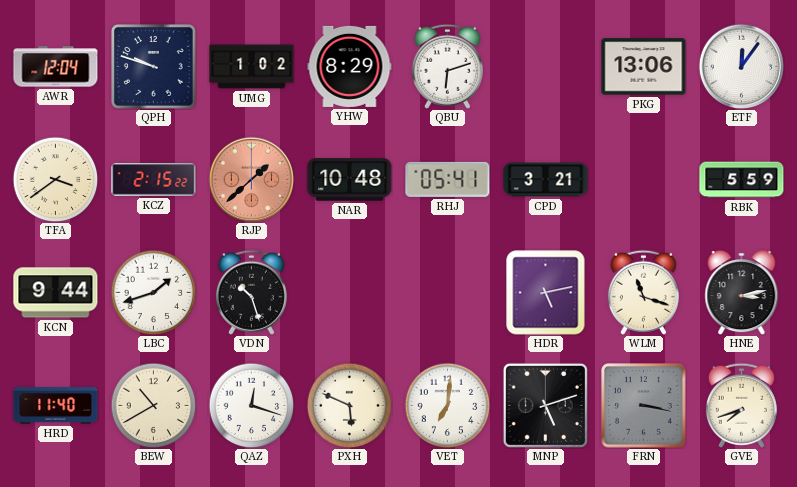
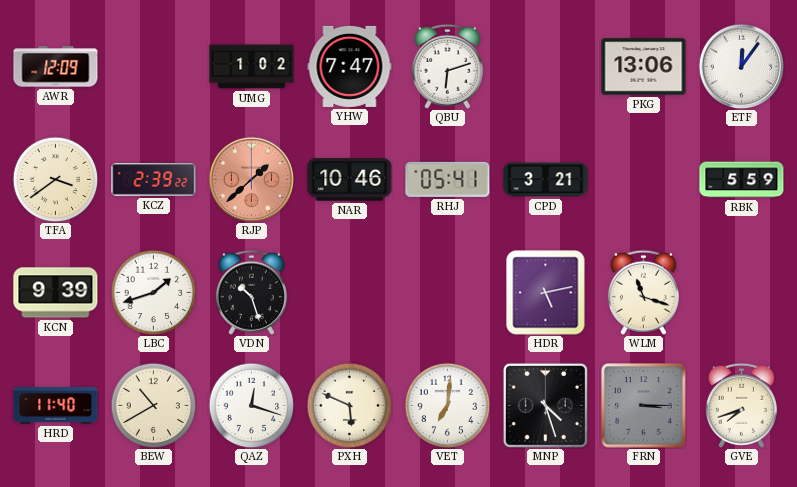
AWR: 12:04 -> 12:09 (56, 67)
QPH: 9:48 -> none (154, 67)
YHW: 8:29 -> 7:47 (350, 66)
KCZ: 2:15 -> 2:39 (154, 180)
NAR: 10:48 -> 10:46 (350, 180)
KCN: 9:44 -> 9:39 (56, 293)
HNE: 3:13 -> none (742, 293)
MNP: 5:12 -> 4:27 (545, 405)
FRN: 3:17 -> 3:15 (644, 406)
